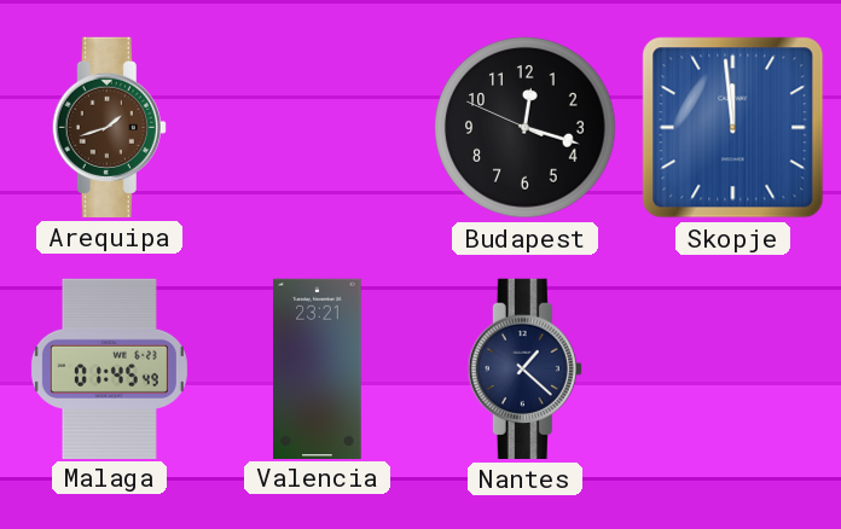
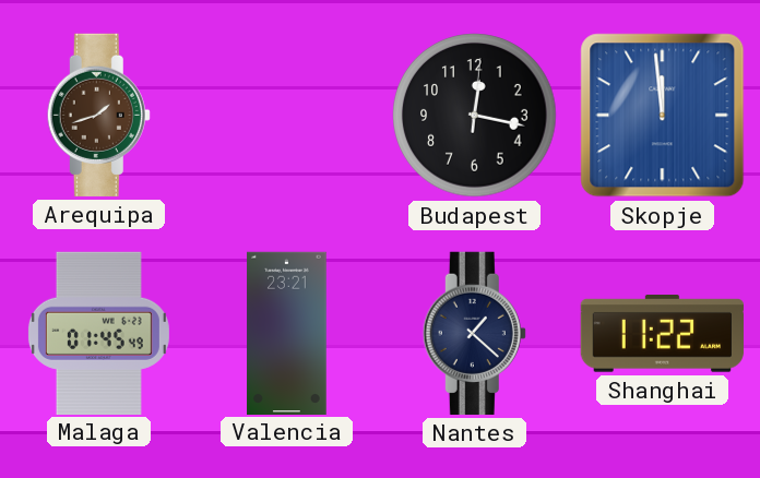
Budapest: 12:17:49 -> 12:17:01 (475, 116)
Shanghai: none -> 11:22 (662, 334)
